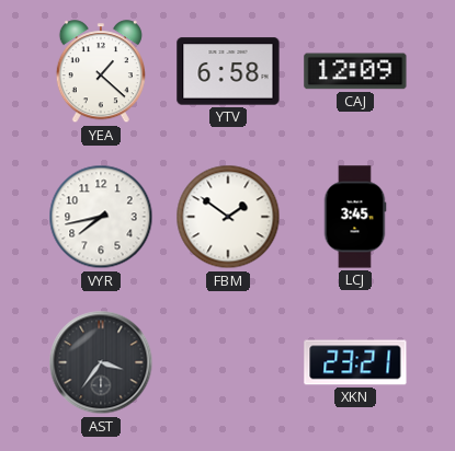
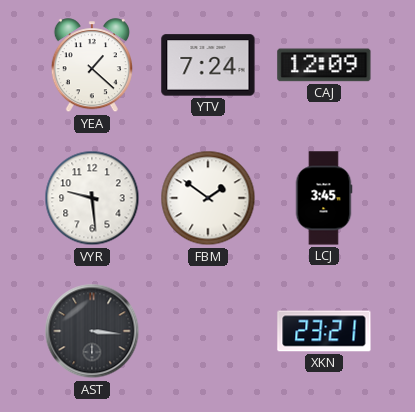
YTV: 6:58 -> 7:24 (208, 65)
VYR: 7:43 -> 9:29 (92, 198)
AST: 3:36 -> 3:16 (92, 331)
